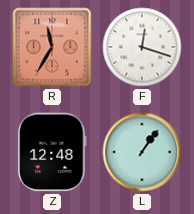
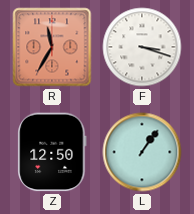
F: 12:18 -> 3:18 (142, 47)
Z: 12:48 -> 12:50 (52, 152)
